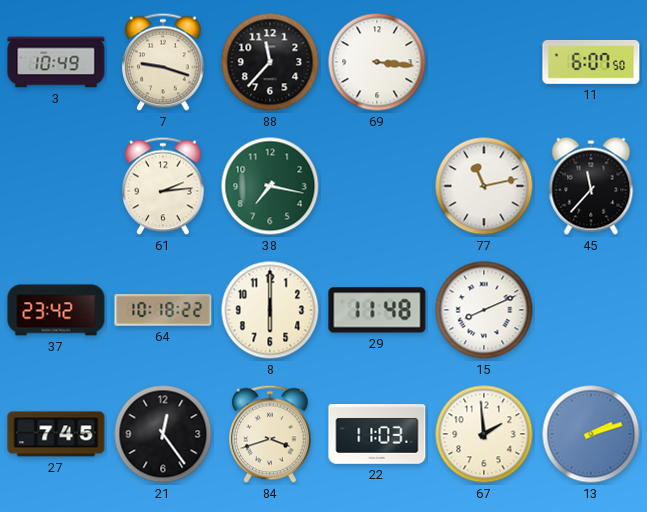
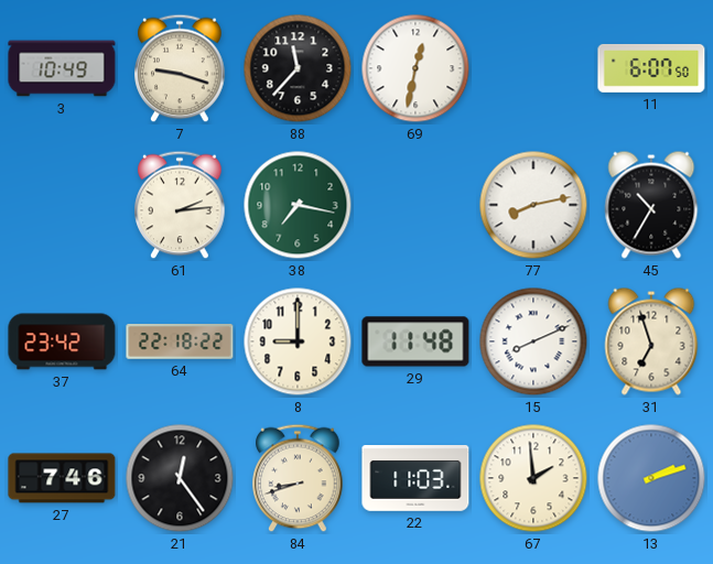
69: 3:16 -> 12:32 (415, 68)
77: 11:13 -> 8:13 (533, 205)
45: 11:37 -> 10:35 (651, 205)
64: 10:18 -> 22:18 (180, 343)
8: 6:00 -> 9:00 (298, 341)
31: none -> 6:57 (651, 341)
27: 7:45 -> 7:46 (62, 478)
84: 3:42 -> 8:42 (298, 478)
